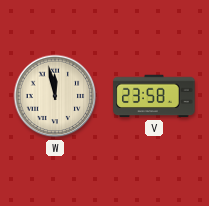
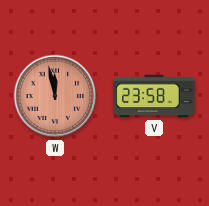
W dial: cream -> salmon (55, 96)
